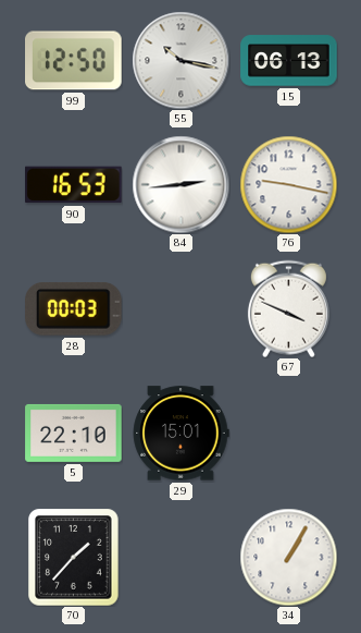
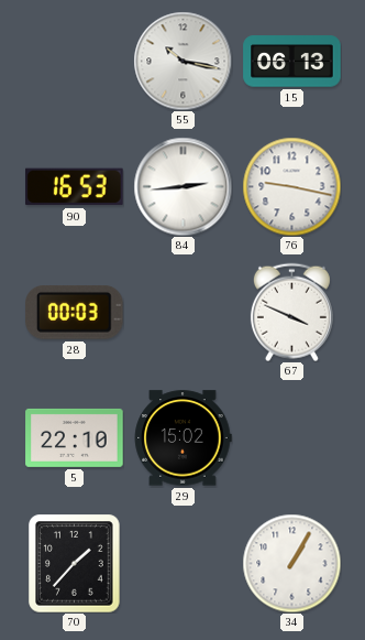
99: 12:50 -> none (74, 61)
29: 15:01 -> 15:02 (182, 438)
